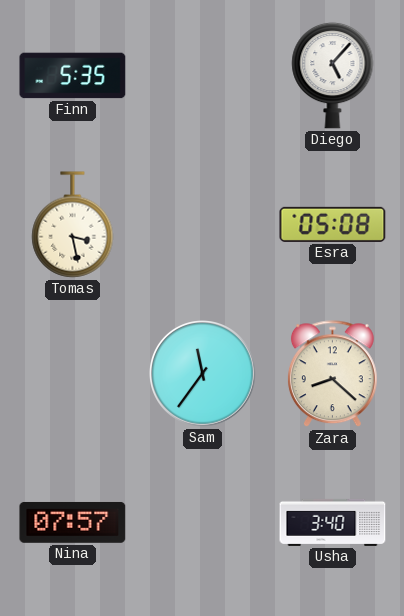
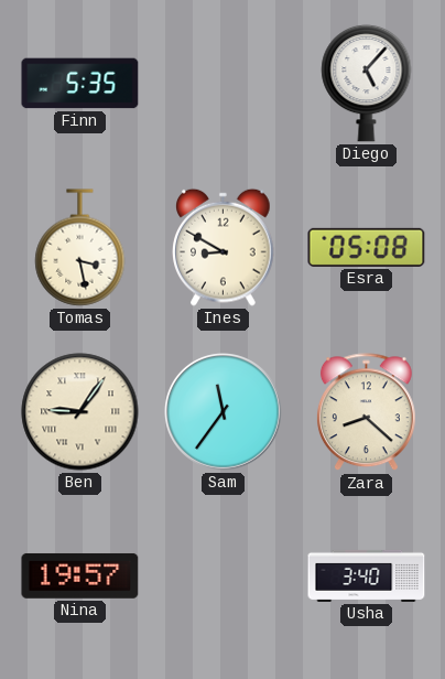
Ines: none -> 8:50 (224, 247)
Ben: none -> 9:06 (80, 412)
Nina: 07:57 -> 19:57 (80, 576)
